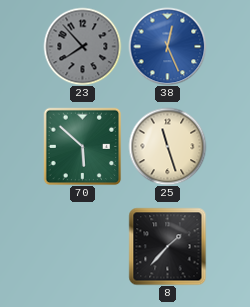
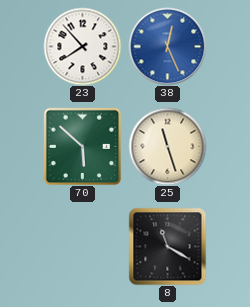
23 dial: grey -> white (82, 46)
8: 1:37 -> 11:20 (167, 246)
